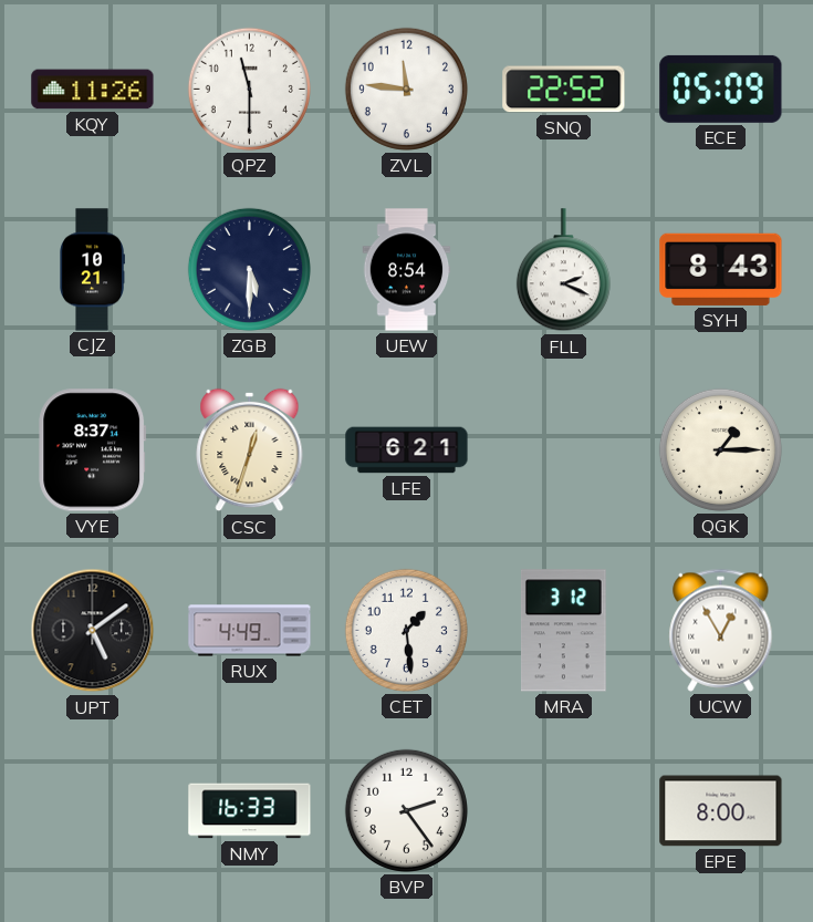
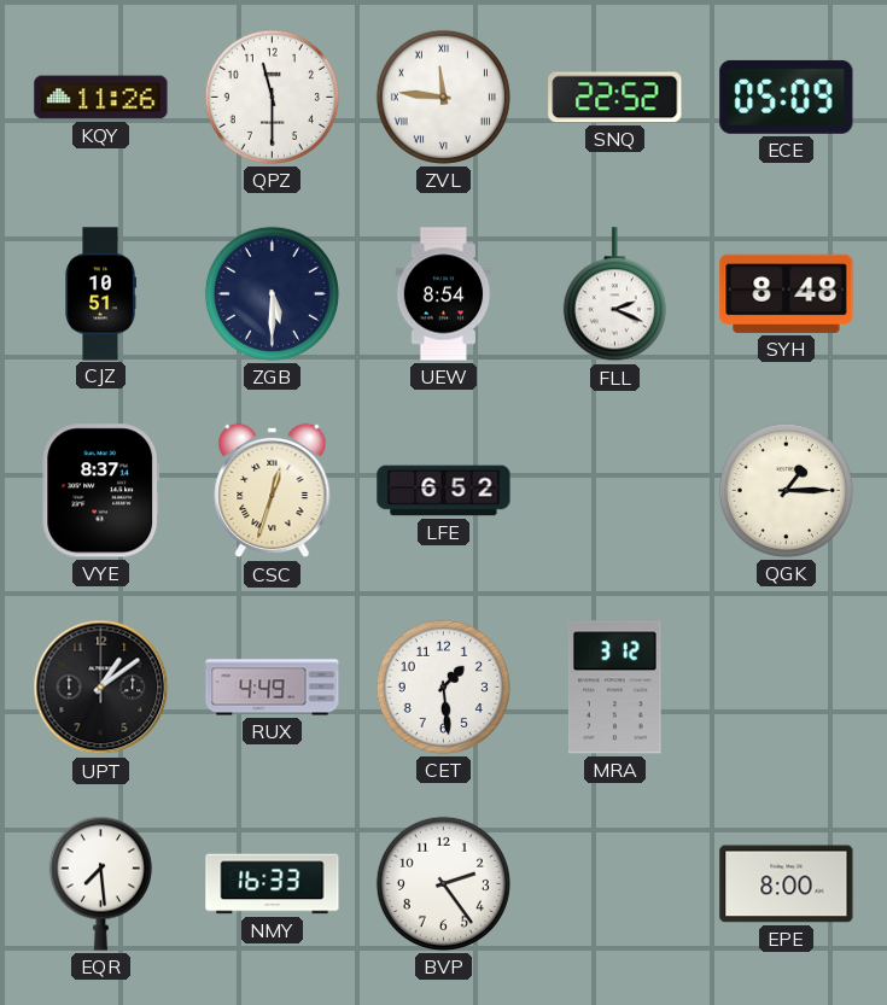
ZVL numerals: Arabic -> Roman (443, 97)
CJZ: 10:21 -> 10:51 (100, 294)
SYH: 8:43 -> 8:48 (787, 293)
LFE: 6:21 -> 6:52 (444, 491)
UPT: 5:09 -> 1:09 (101, 688)
UCW: 12:55 -> none (721, 630)
EQR: none -> 7:29 (100, 883)
